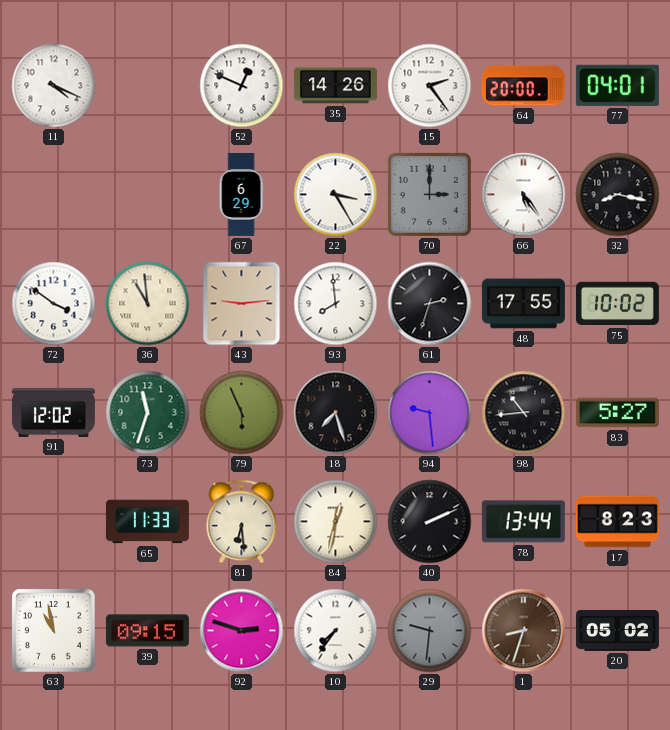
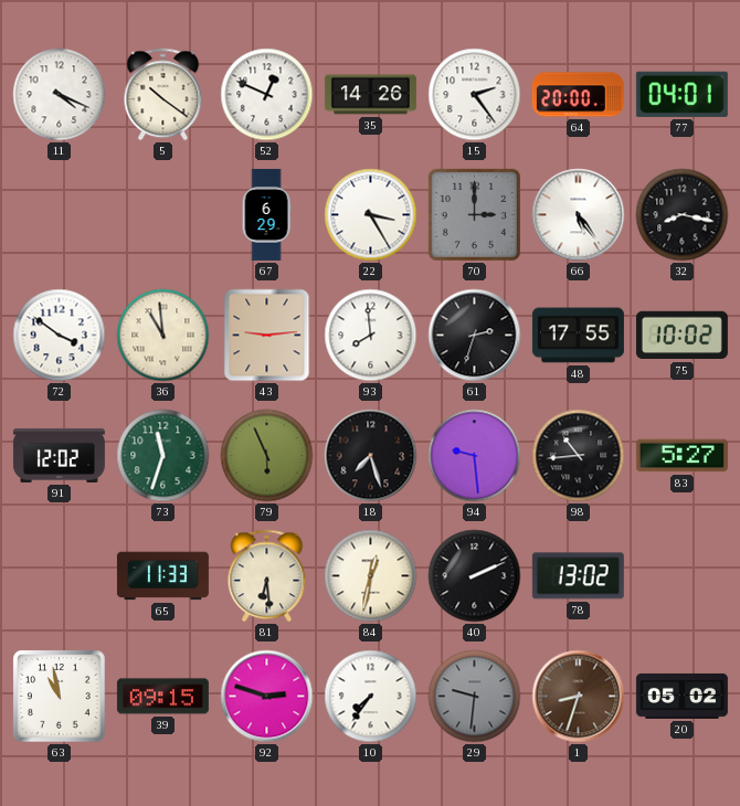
5: none -> 10:21 (163, 95)
78: 13:44 -> 13:02 (578, 576)
17: 8:23 -> none (617, 522)
